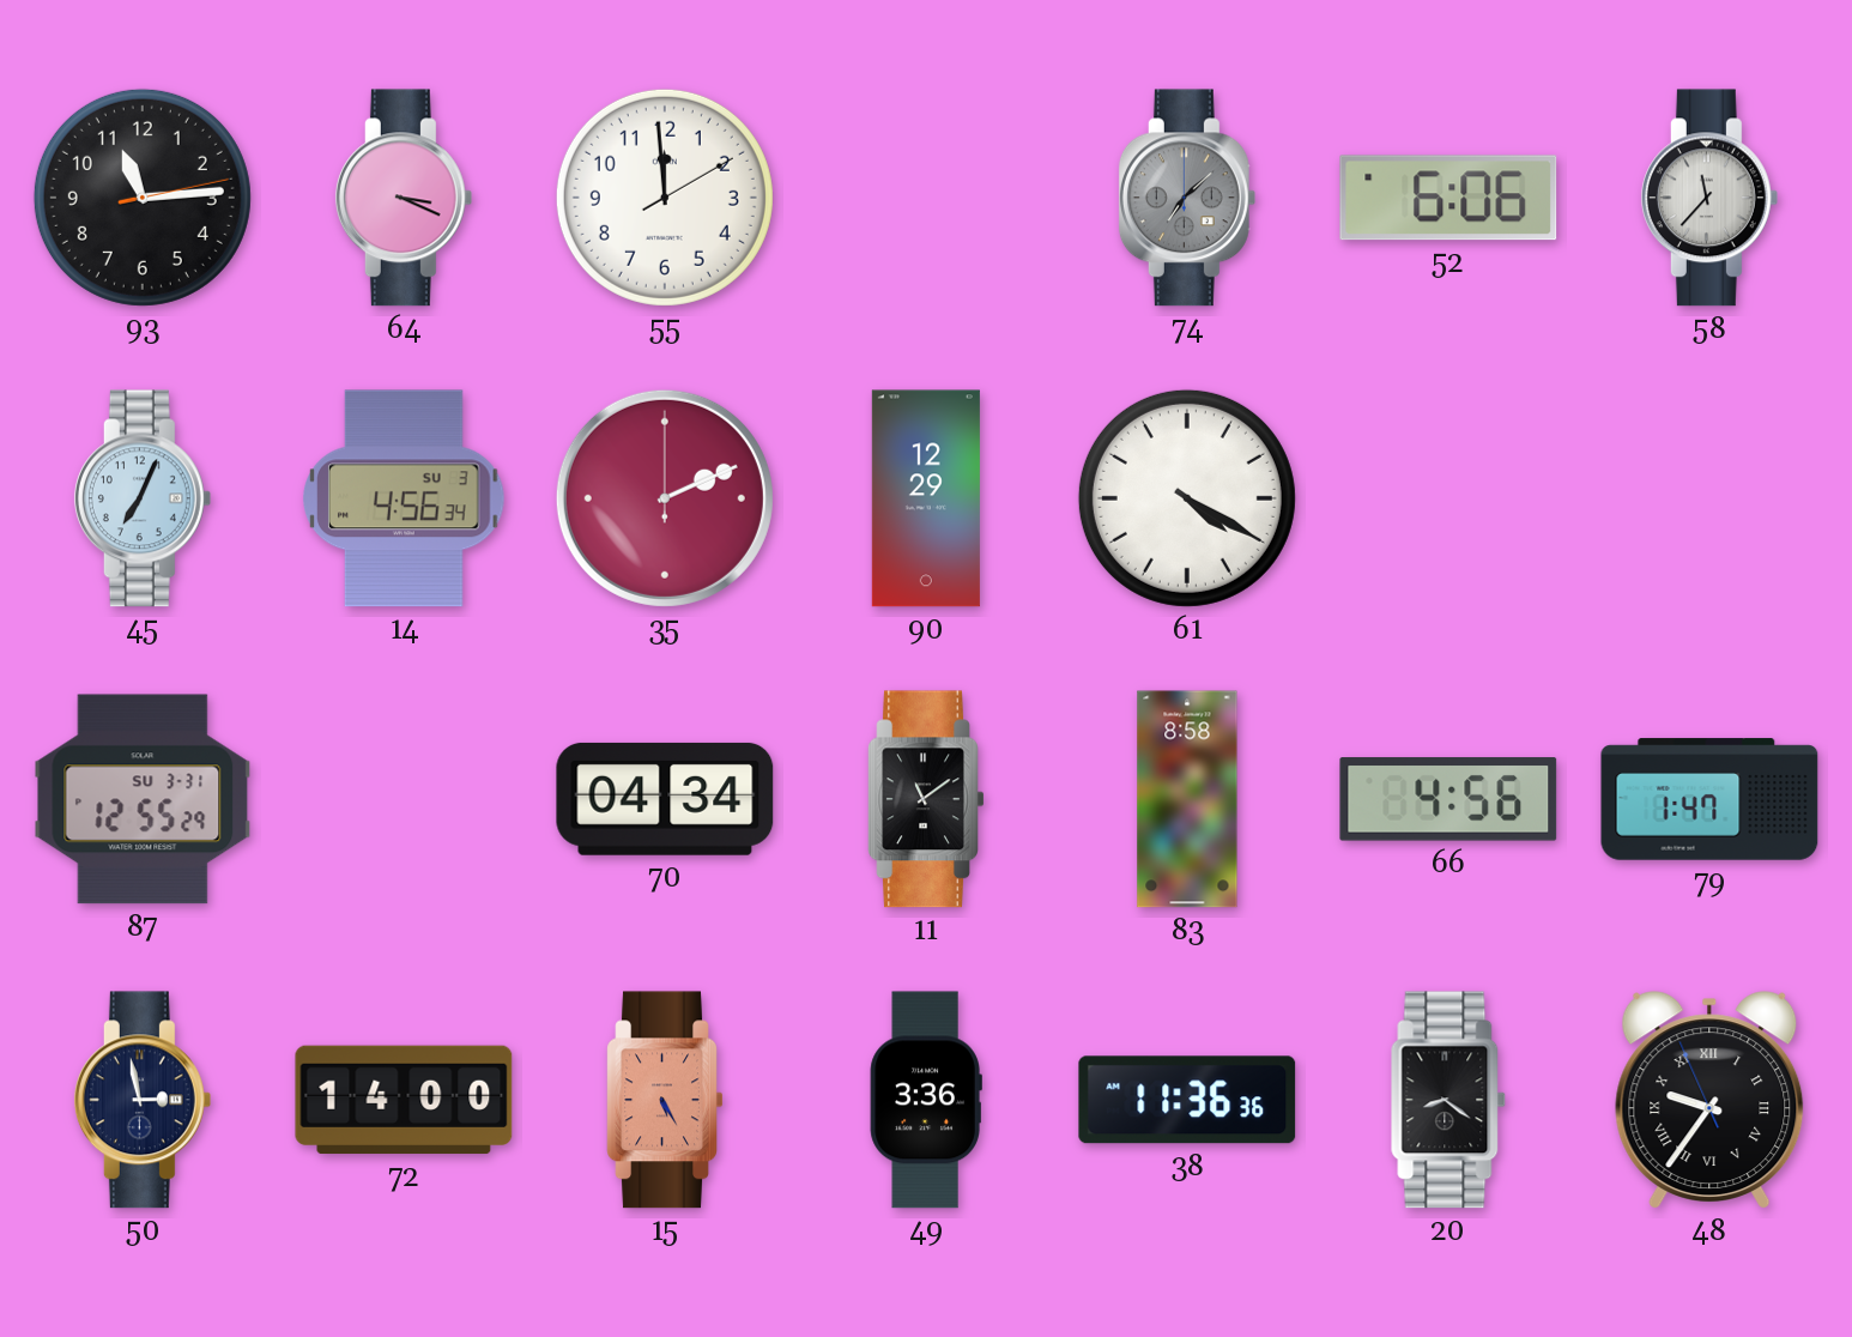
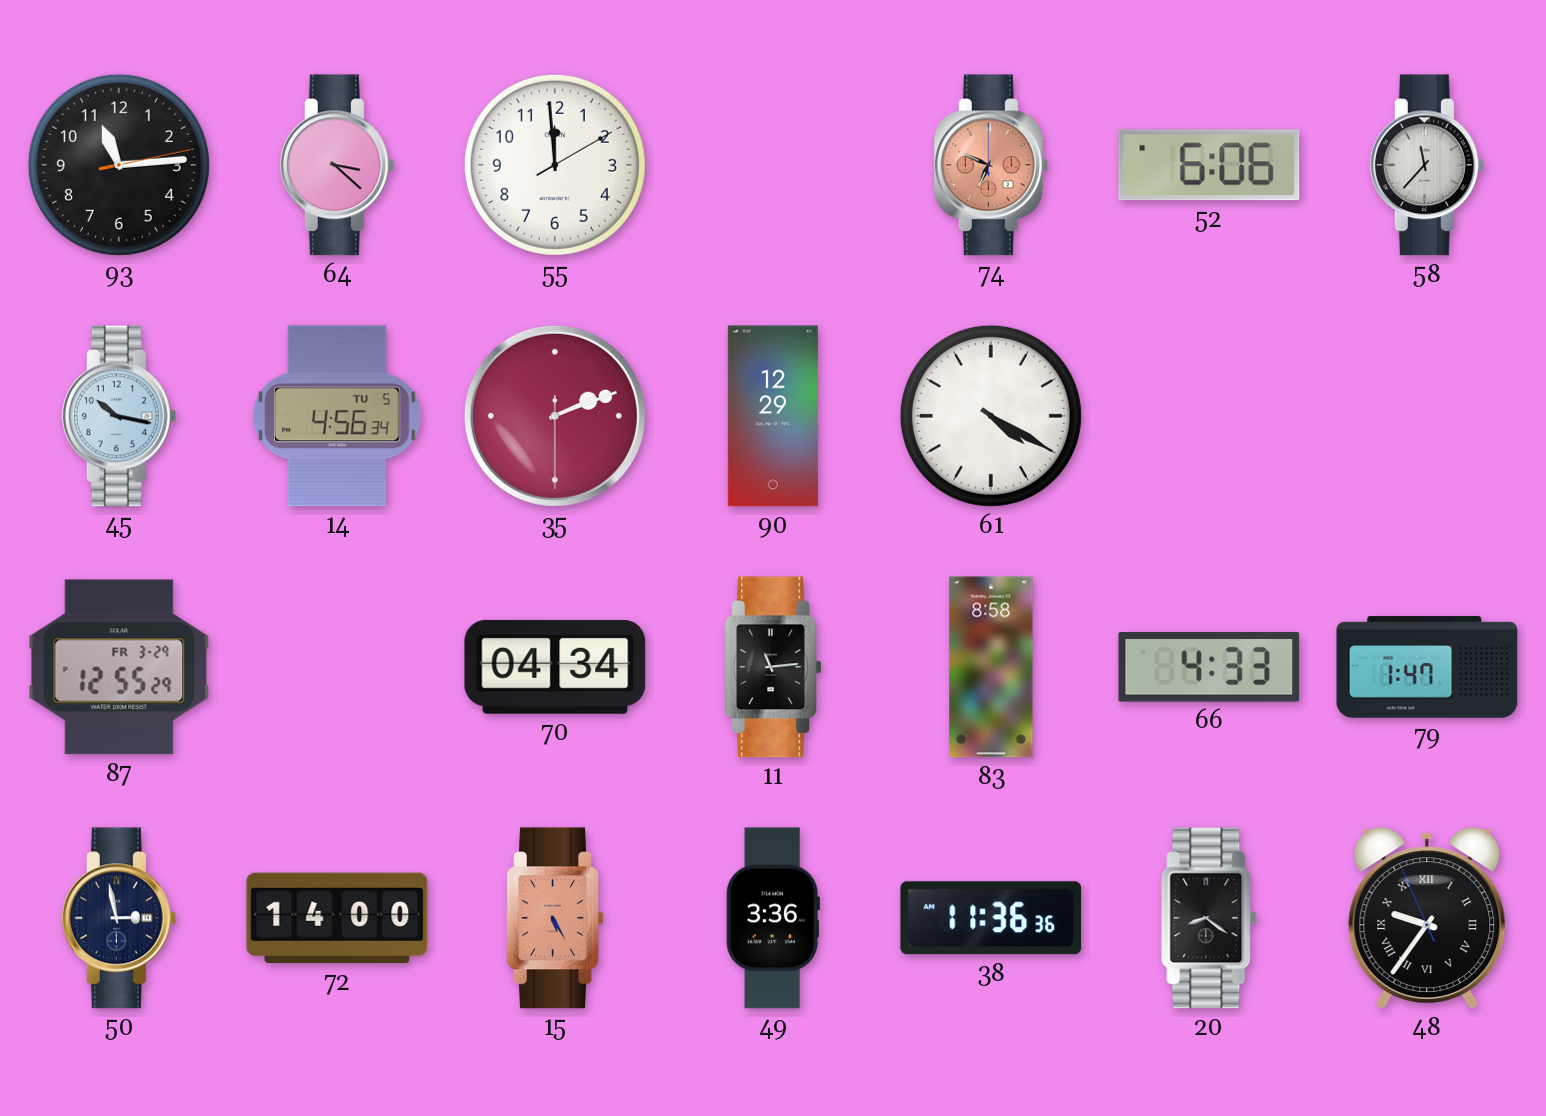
64: 3:19 -> 3:22 (337, 165)
74: 7:08 -> 6:49 (991, 165)
74 dial: grey -> salmon (991, 165)
45: 7:04 -> 10:17 (119, 416)
14 date: SU 3 -> TU 5 (337, 416)
35: 2:11:00 -> 2:11:30 (555, 416)
87 date: SU 3-31 -> FR 3-29 (119, 667)
11: 11:09 -> 11:14 (773, 667)
66: 4:56 -> 4:33 (1209, 667)
